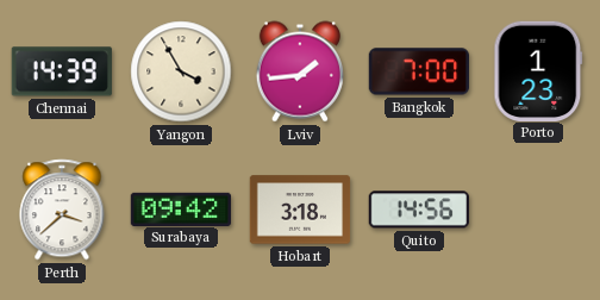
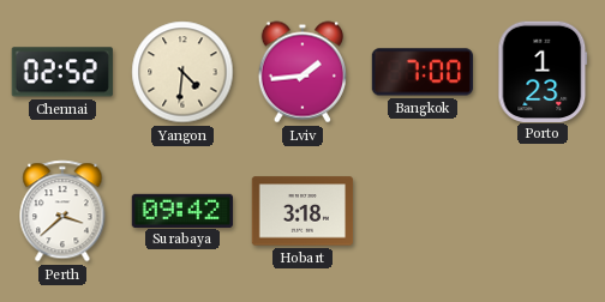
Chennai: 14:39 -> 02:52 (62, 72)
Yangon: 3:55 -> 4:31 (182, 72)
Quito: 14:56 -> none (418, 210)
